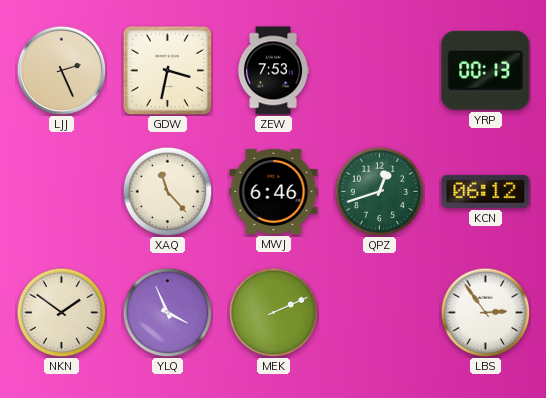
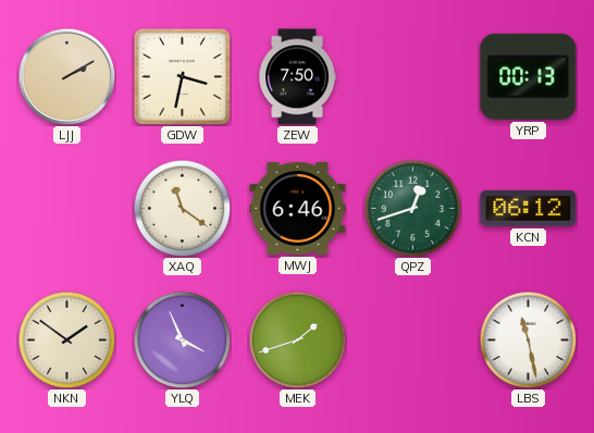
LJJ: 2:26 -> 2:10 (66, 76)
ZEW: 7:53 -> 7:50 (298, 77)
XAQ: 11:23 -> 11:21 (182, 208)
MEK: 2:11 -> 1:42 (297, 339)
LBS: 2:54 -> 11:28 (528, 339)
